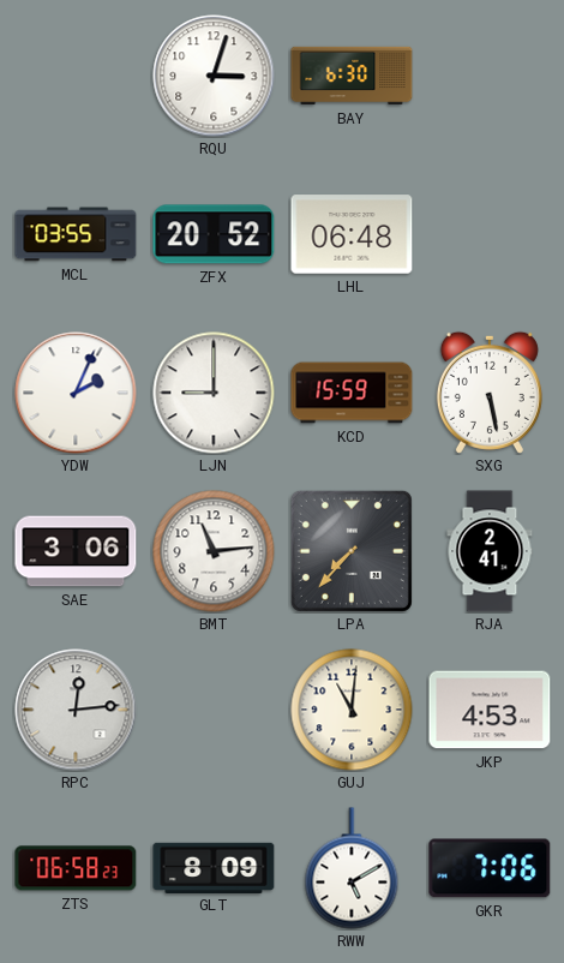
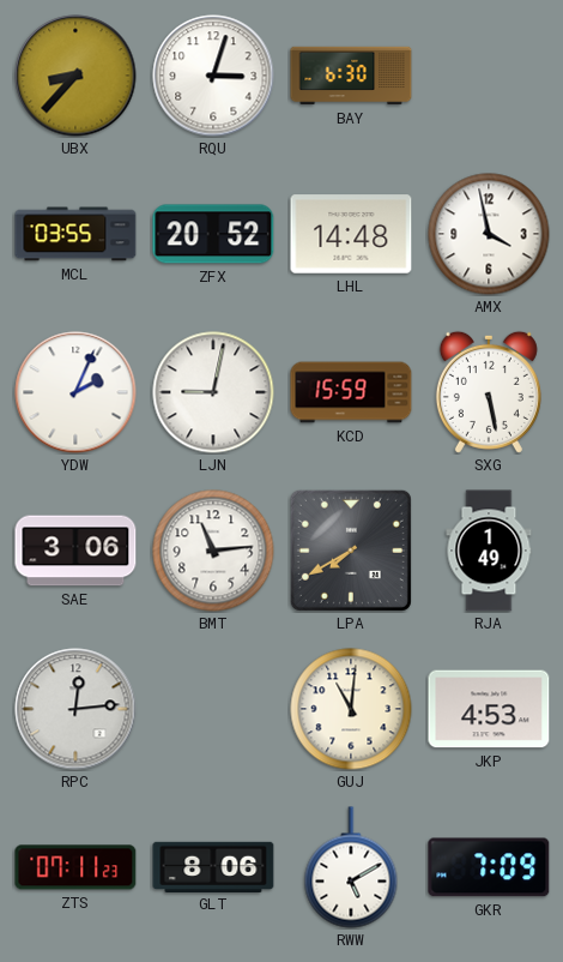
UBX: none -> 8:37 (75, 76)
LHL: 06:48 -> 14:48 (351, 234)
AMX: none -> 3:58 (489, 234)
LJN: 9:00 -> 9:02 (213, 392)
LPA: 7:37 -> 7:40 (351, 551)
RJA: 2:41 -> 1:49 (489, 551)
ZTS: 06:58 -> 07:11 (75, 867)
GLT: 8:09 -> 8:06 (213, 866)
GKR: 7:06 -> 7:09 (489, 867)
